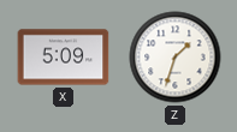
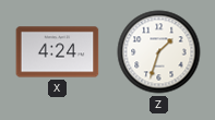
X: 5:09 -> 4:24 (58, 52)
